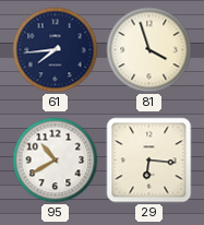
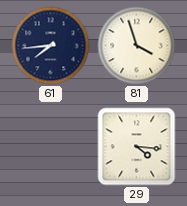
95: 10:40 -> none (56, 161)
29: 6:16 -> 4:16 (137, 147)
